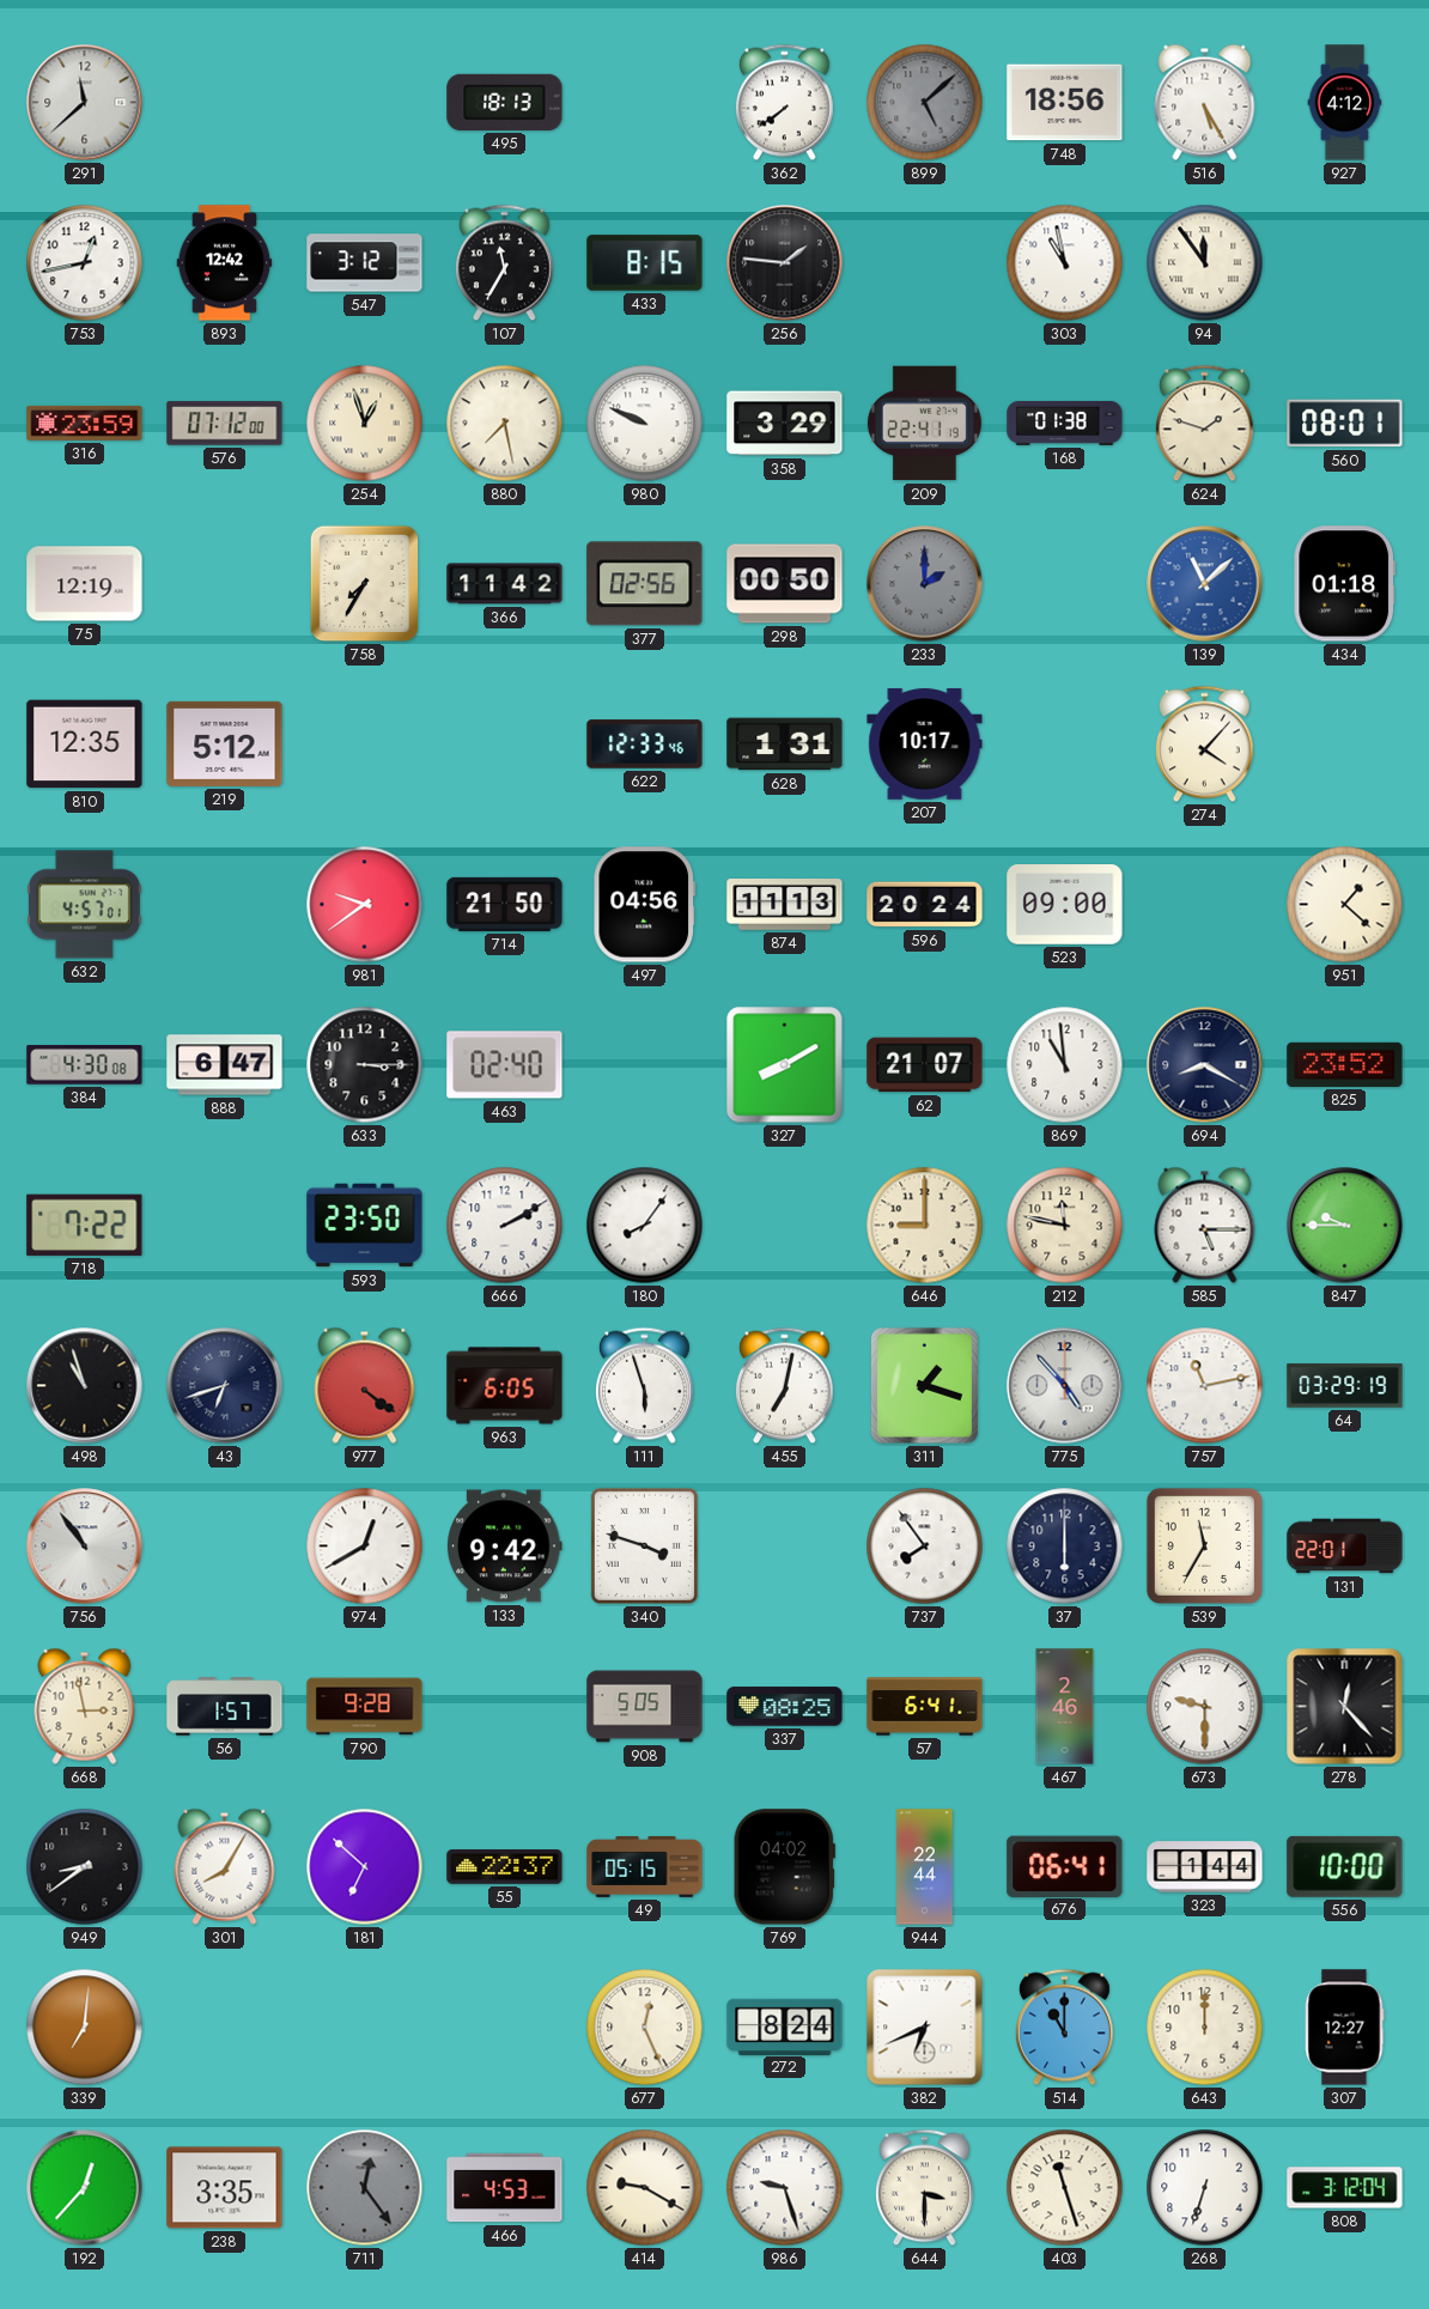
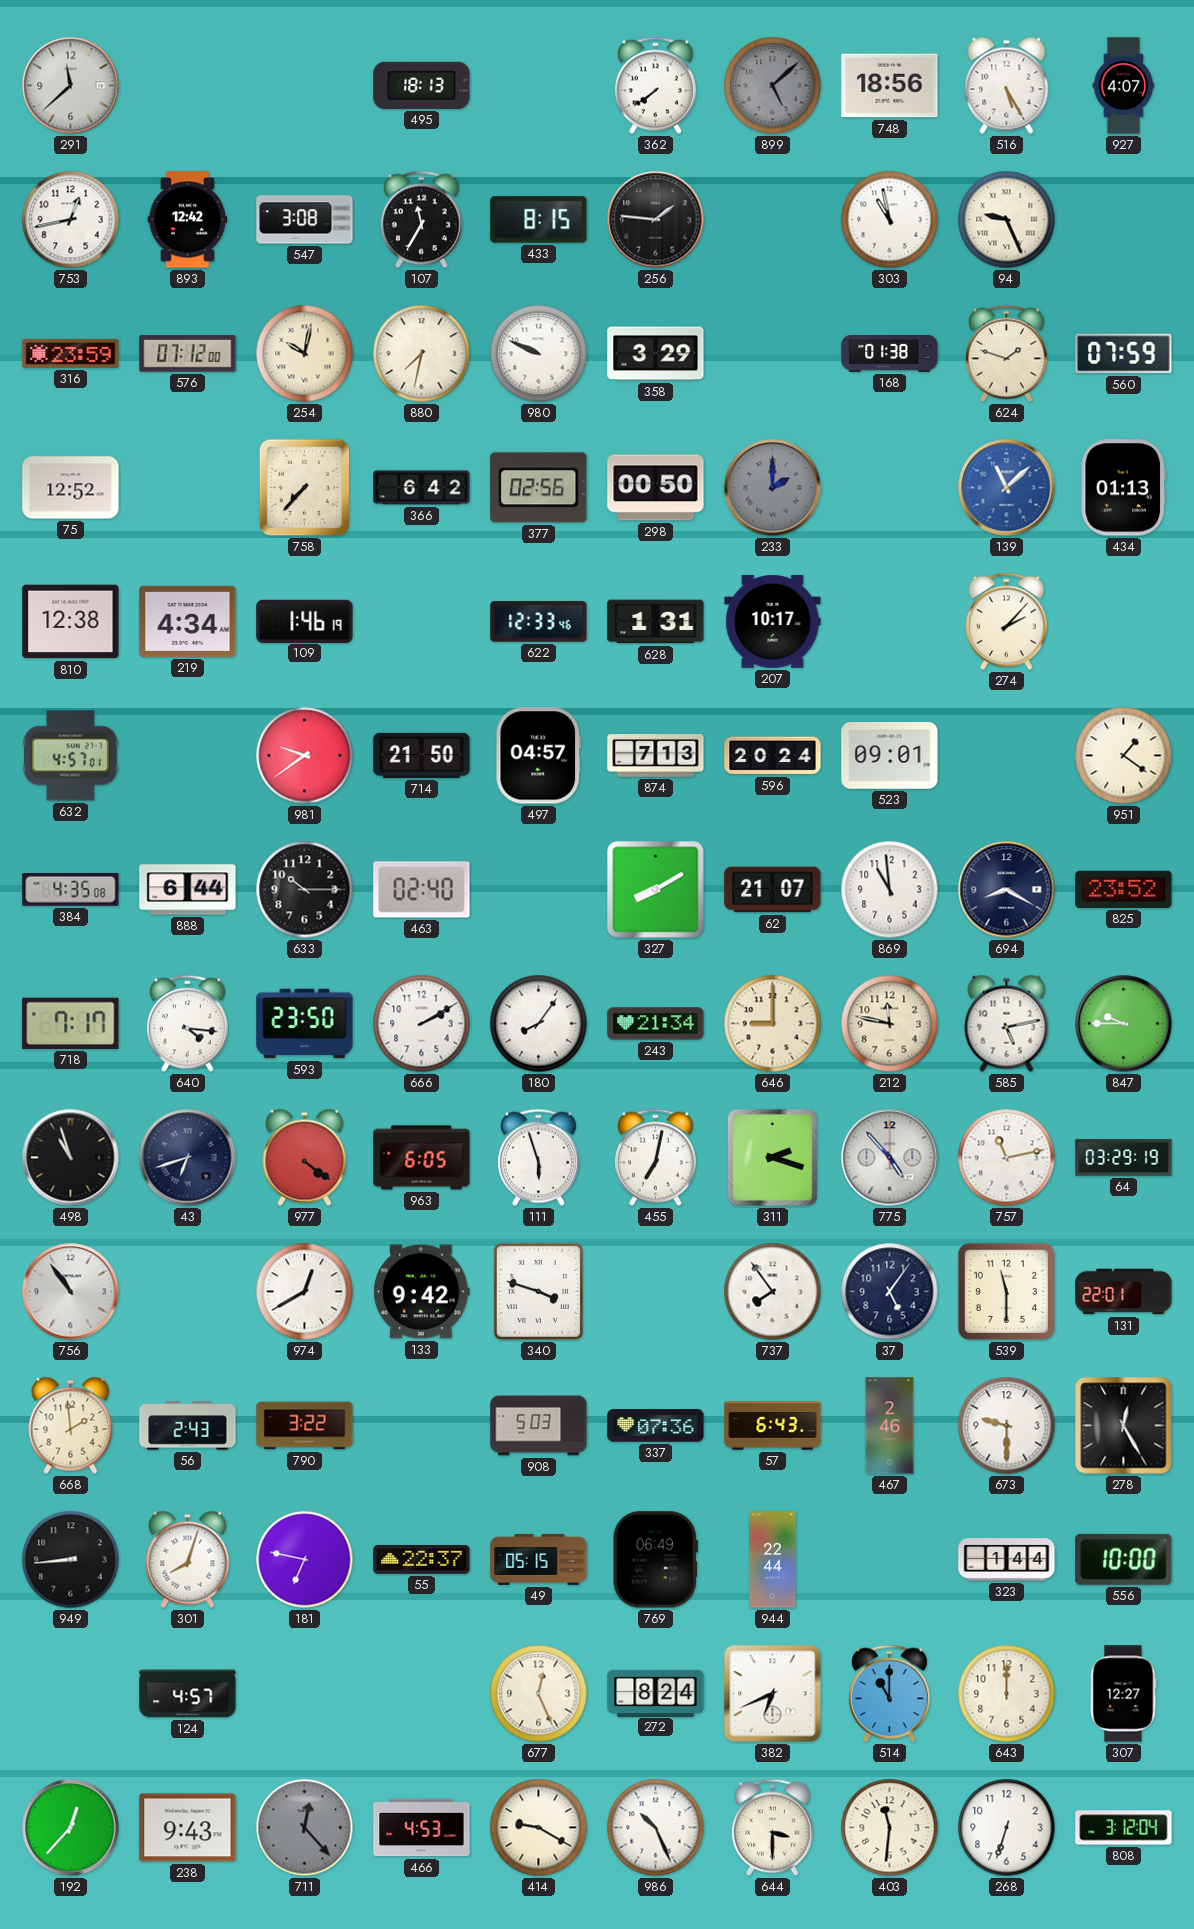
927: 4:12 -> 4:07 (1124, 86)
547: 3:12 -> 3:08 (305, 220)
94: 11:54 -> 9:26 (1007, 220)
254: 12:57 -> 10:02 (305, 354)
880: 7:28 -> 7:32 (422, 354)
209: 22:41 -> none (924, 424)
560: 08:01 -> 07:59 (1124, 354)
75: 12:19 -> 12:52 (71, 488)
758: 7:35 -> 7:37 (305, 488)
366: 11:42 -> 6:42 (422, 488)
434: 01:18 -> 01:13 (1124, 488)
810: 12:35 -> 12:38 (71, 622)
219: 5:12 -> 4:34 (188, 621)
109: none -> 1:46 (305, 621)
274: 4:07 -> 2:07 (1007, 622)
497: 04:56 -> 04:57 (538, 756)
874: 11:13 -> 7:13 (656, 756)
523: 09:00 -> 09:01 (890, 756)
951: 1:22 -> 1:21 (1124, 756)
384: 4:30 -> 4:35 (71, 890)
888: 6:47 -> 6:44 (188, 890)
633: 3:15 -> 10:15 (305, 890)
718: 7:22 -> 7:17 (71, 1023)
640: none -> 4:16 (188, 1024)
243: none -> 21:34 (656, 1024)
585: 5:15 -> 5:13 (1007, 1023)
311: 1:18 -> 2:18 (772, 1157)
37: 6:00 -> 5:06 (890, 1292)
539: 11:35 -> 11:30 (1006, 1291)
668: 2:58 -> 1:59 (71, 1425)
56: 1:57 -> 2:43 (188, 1426)
790: 9:28 -> 3:22 (305, 1426)
908: 5:05 -> 5:03 (539, 1426)
337: 08:25 -> 07:36 (656, 1426)
57: 6:41 -> 6:43 (773, 1426)
278: 12:23 -> 12:25 (1124, 1426)
949: 8:39 -> 8:44 (71, 1560)
301: 8:05 -> 8:03 (188, 1559)
181: 6:52 -> 6:47 (305, 1560)
769: 04:02 -> 06:49 (655, 1560)
676: 06:41 -> none (1065, 1866)
339: 7:01 -> none (85, 2028)
124: none -> 4:57 (188, 1694)
238: 3:35 -> 9:43 (188, 1828)
711: 12:24 -> 12:23 (305, 1828)
986: 9:27 -> 10:26 (656, 1828)
403: 11:27 -> 11:31 (890, 1828)
